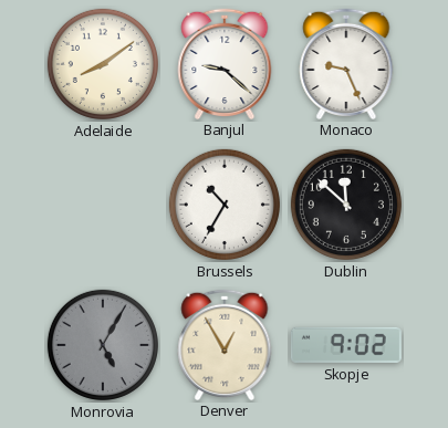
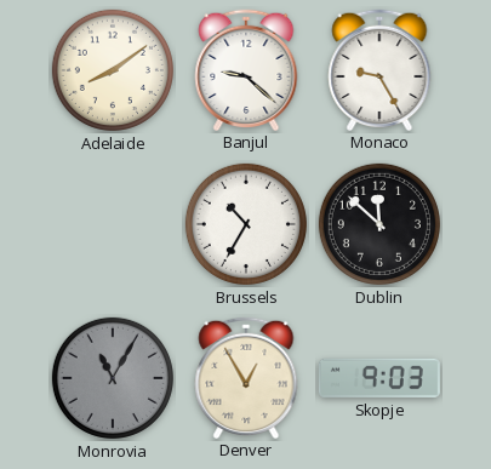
Monaco: 9:26 -> 9:25 (379, 69)
Monrovia: 5:05 -> 11:05 (113, 378)
Skopje: 9:02 -> 9:03 (379, 378)
